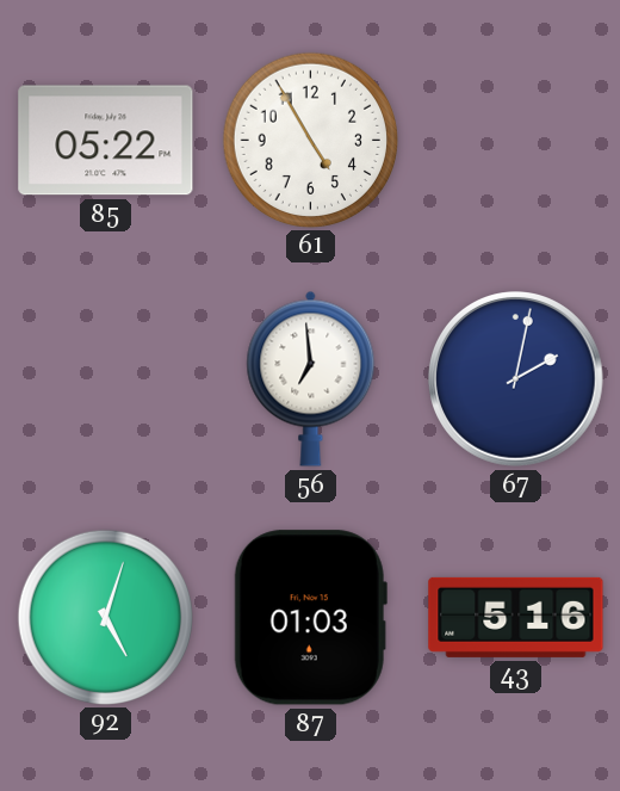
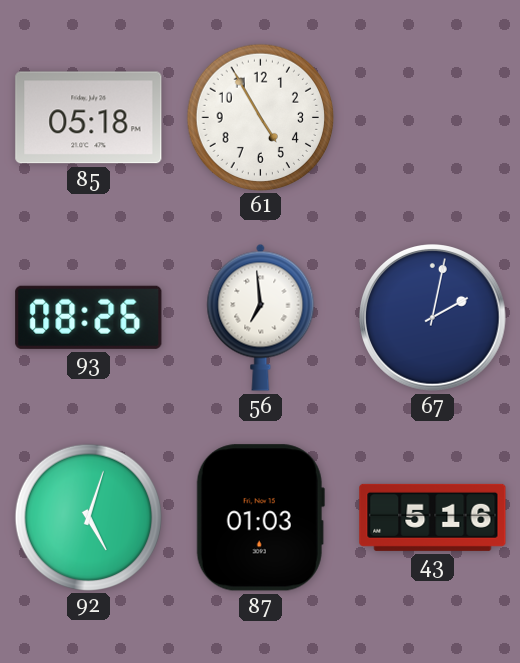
85: 05:22 -> 05:18 (89, 118)
93: none -> 08:26 (89, 317)
